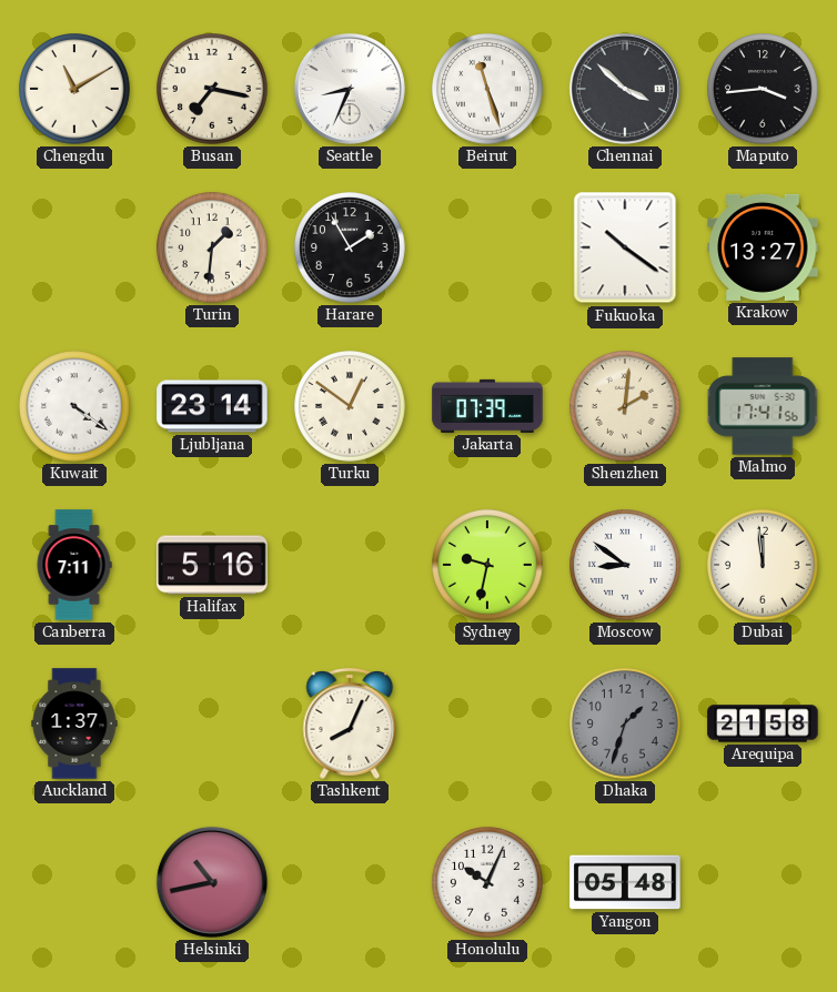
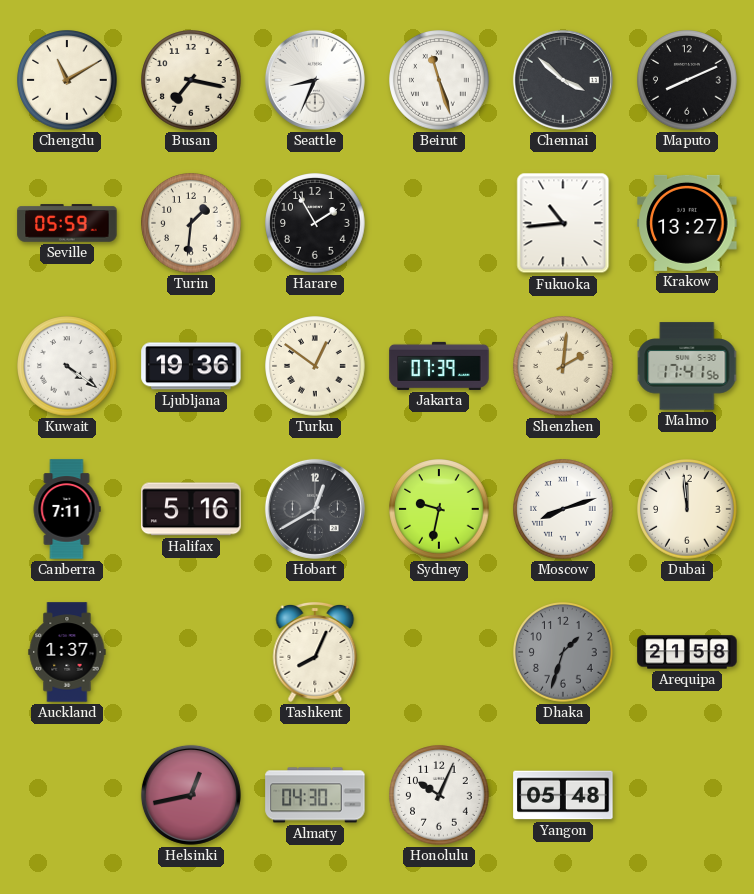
Maputo: 3:44 -> 8:11 (687, 80)
Seville: none -> 05:59 (67, 223)
Fukuoka: 10:21 -> 10:44 (563, 223)
Ljubljana: 23:14 -> 19:36 (191, 366)
Hobart: none -> 12:40 (315, 509)
Moscow: 8:51 -> 8:12 (563, 509)
Helsinki: 10:43 -> 12:43 (191, 795)
Almaty: none -> 04:30 (315, 795)
